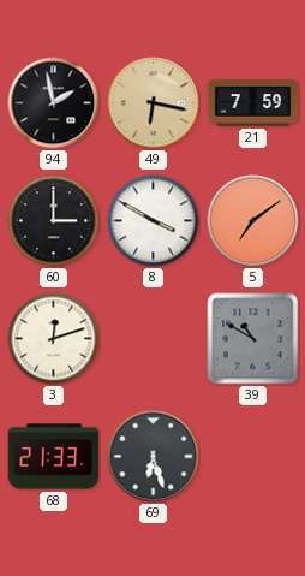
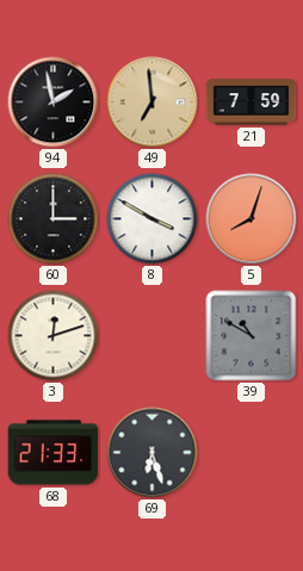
49: 6:17 -> 6:59 (153, 103)
5: 7:09 -> 8:03 (252, 219)
